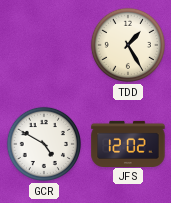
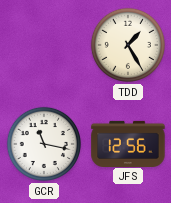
GCR: 4:50 -> 11:17 (44, 144)
JFS: 12:02 -> 12:56 (128, 143)
